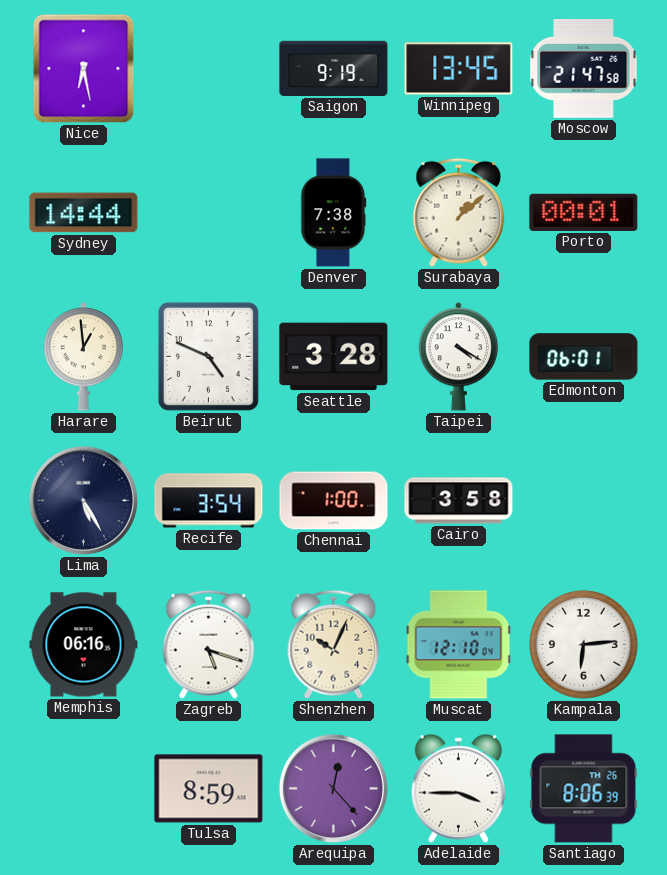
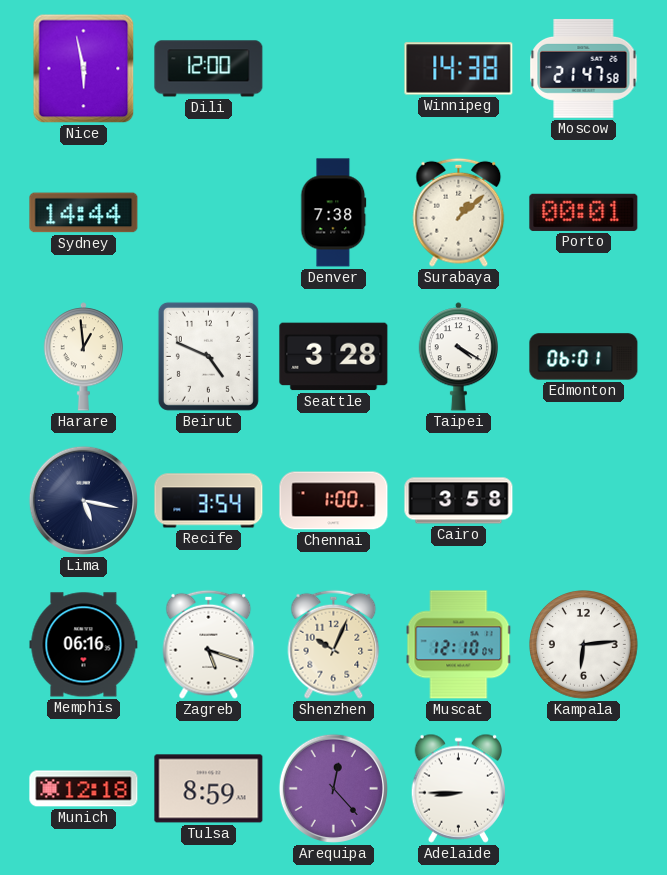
Nice: 6:28 -> 5:58 (84, 69)
Dili: none -> 12:00 (209, 69)
Saigon: 9:19 -> none (334, 68)
Winnipeg: 13:45 -> 14:38 (459, 69)
Lima: 5:25 -> 5:17 (83, 500)
Munich: none -> 12:18 (84, 789)
Adelaide: 3:45 -> 8:45 (458, 788)
Santiago: 8:06 -> none (584, 789)
